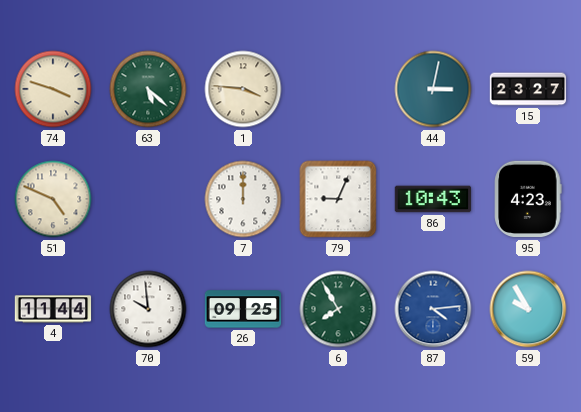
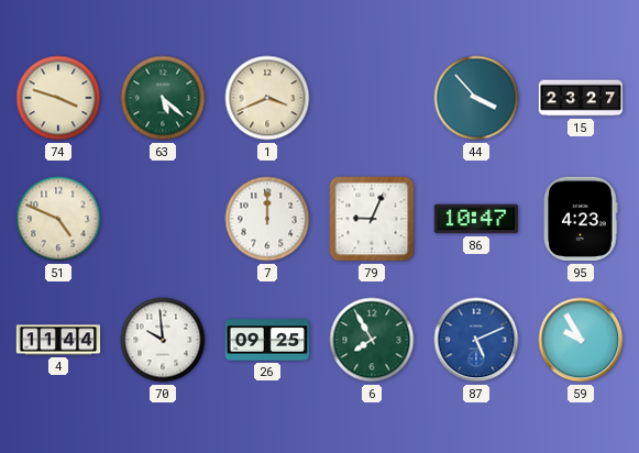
1: 3:46 -> 3:41 (267, 98)
44: 3:02 -> 3:53 (476, 98)
86: 10:43 -> 10:47 (476, 219)
87: 4:14 -> 5:11 (476, 340)
